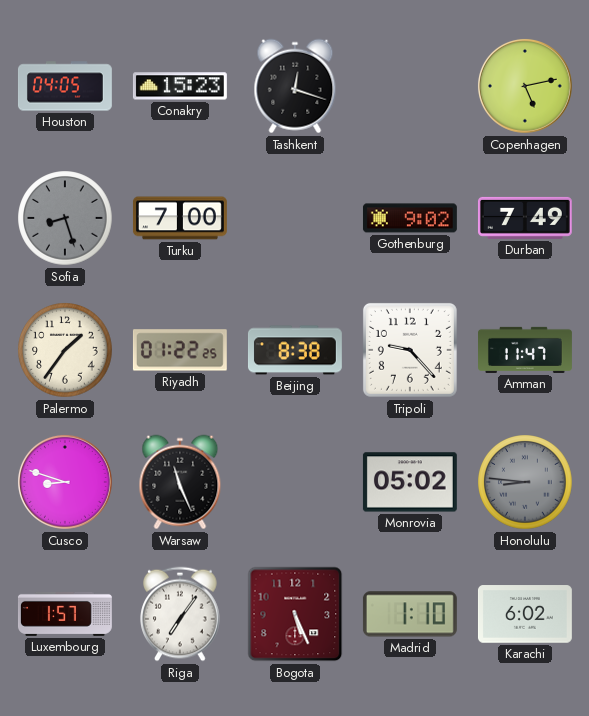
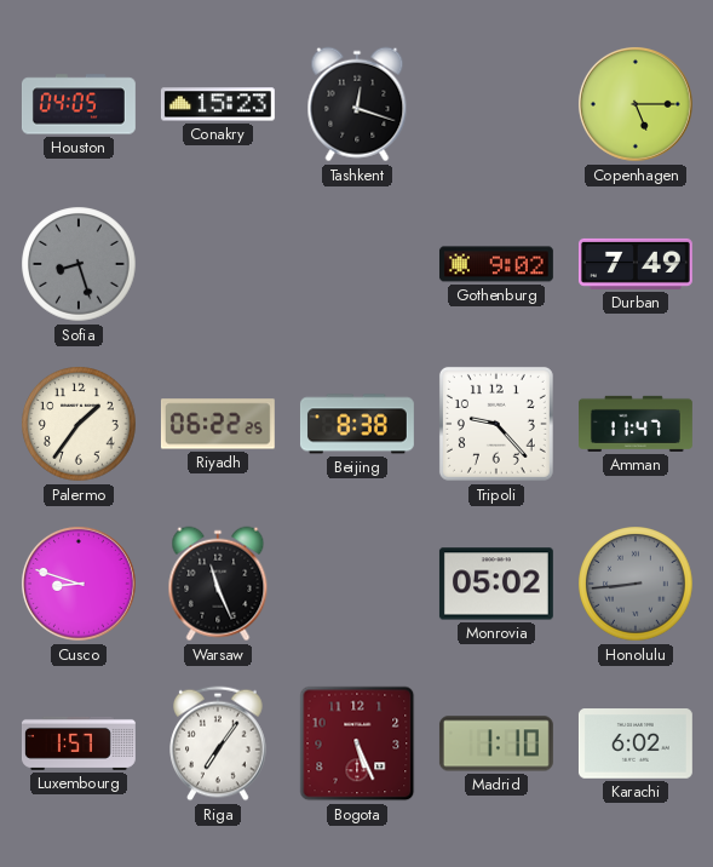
Copenhagen: 5:13 -> 5:15 (636, 104)
Turku: 7:00 -> none (180, 218)
Riyadh: 01:22 -> 06:22 (218, 424)
Honolulu: 8:46 -> 8:44 (636, 584)
